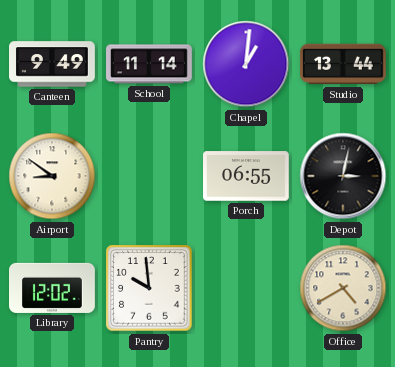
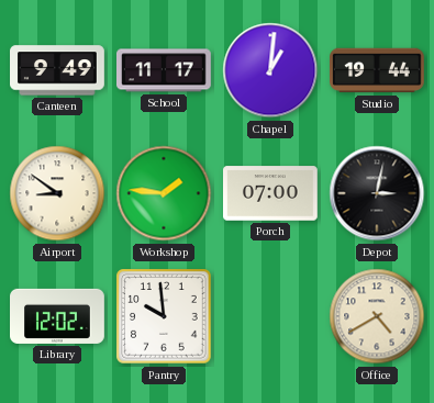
School: 11:14 -> 11:17 (165, 70)
Studio: 13:44 -> 19:44 (378, 70)
Workshop: none -> 1:46 (164, 193)
Porch: 06:55 -> 07:00 (271, 193)
